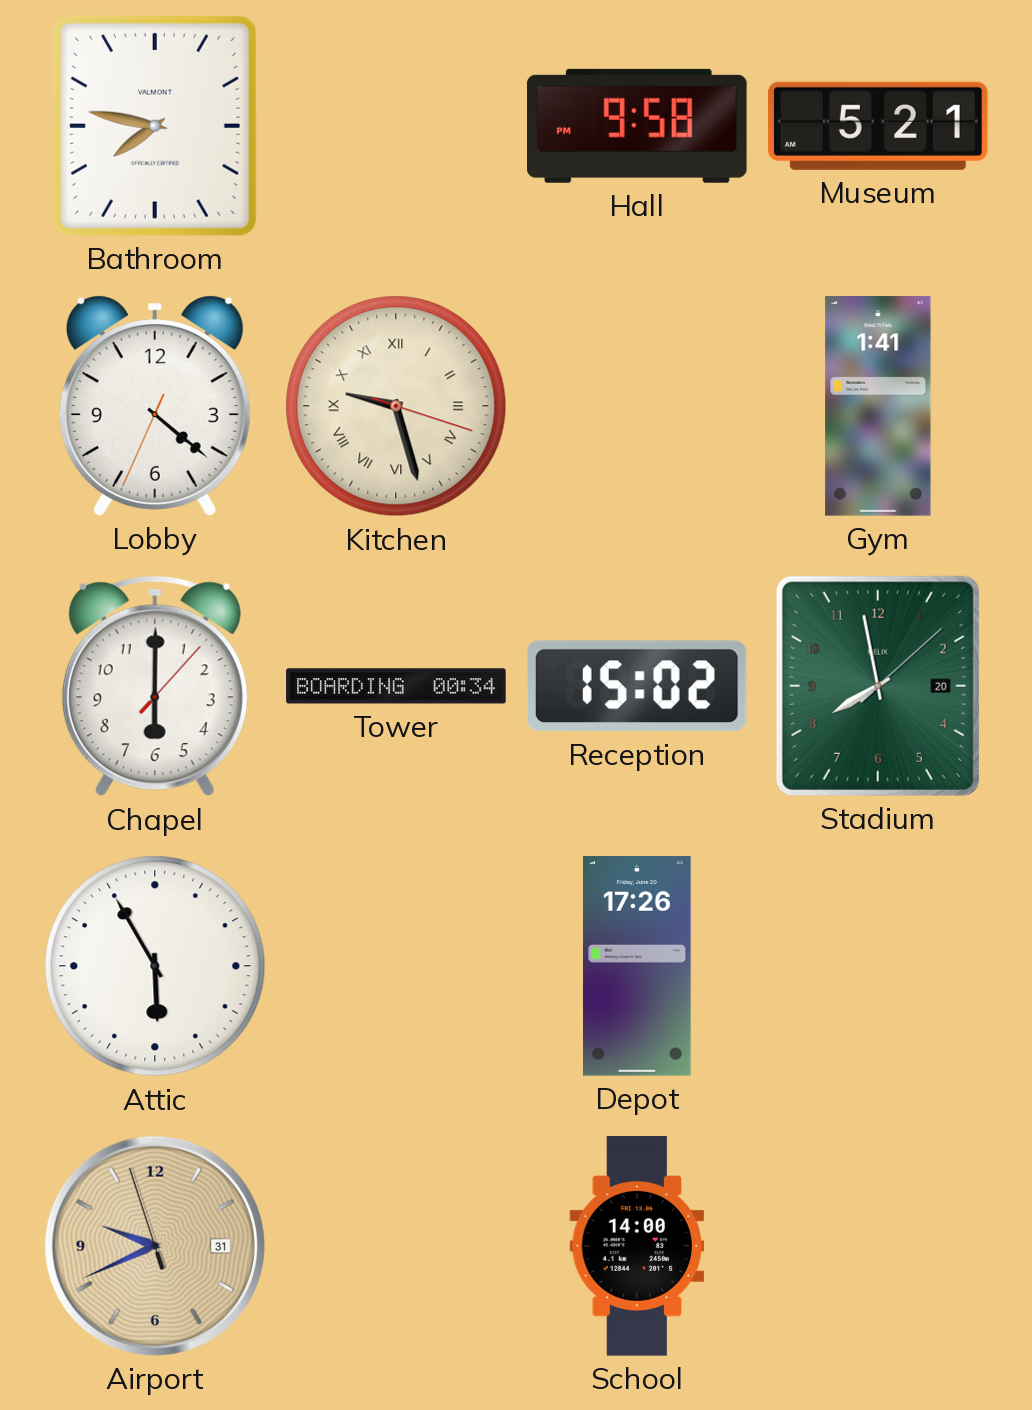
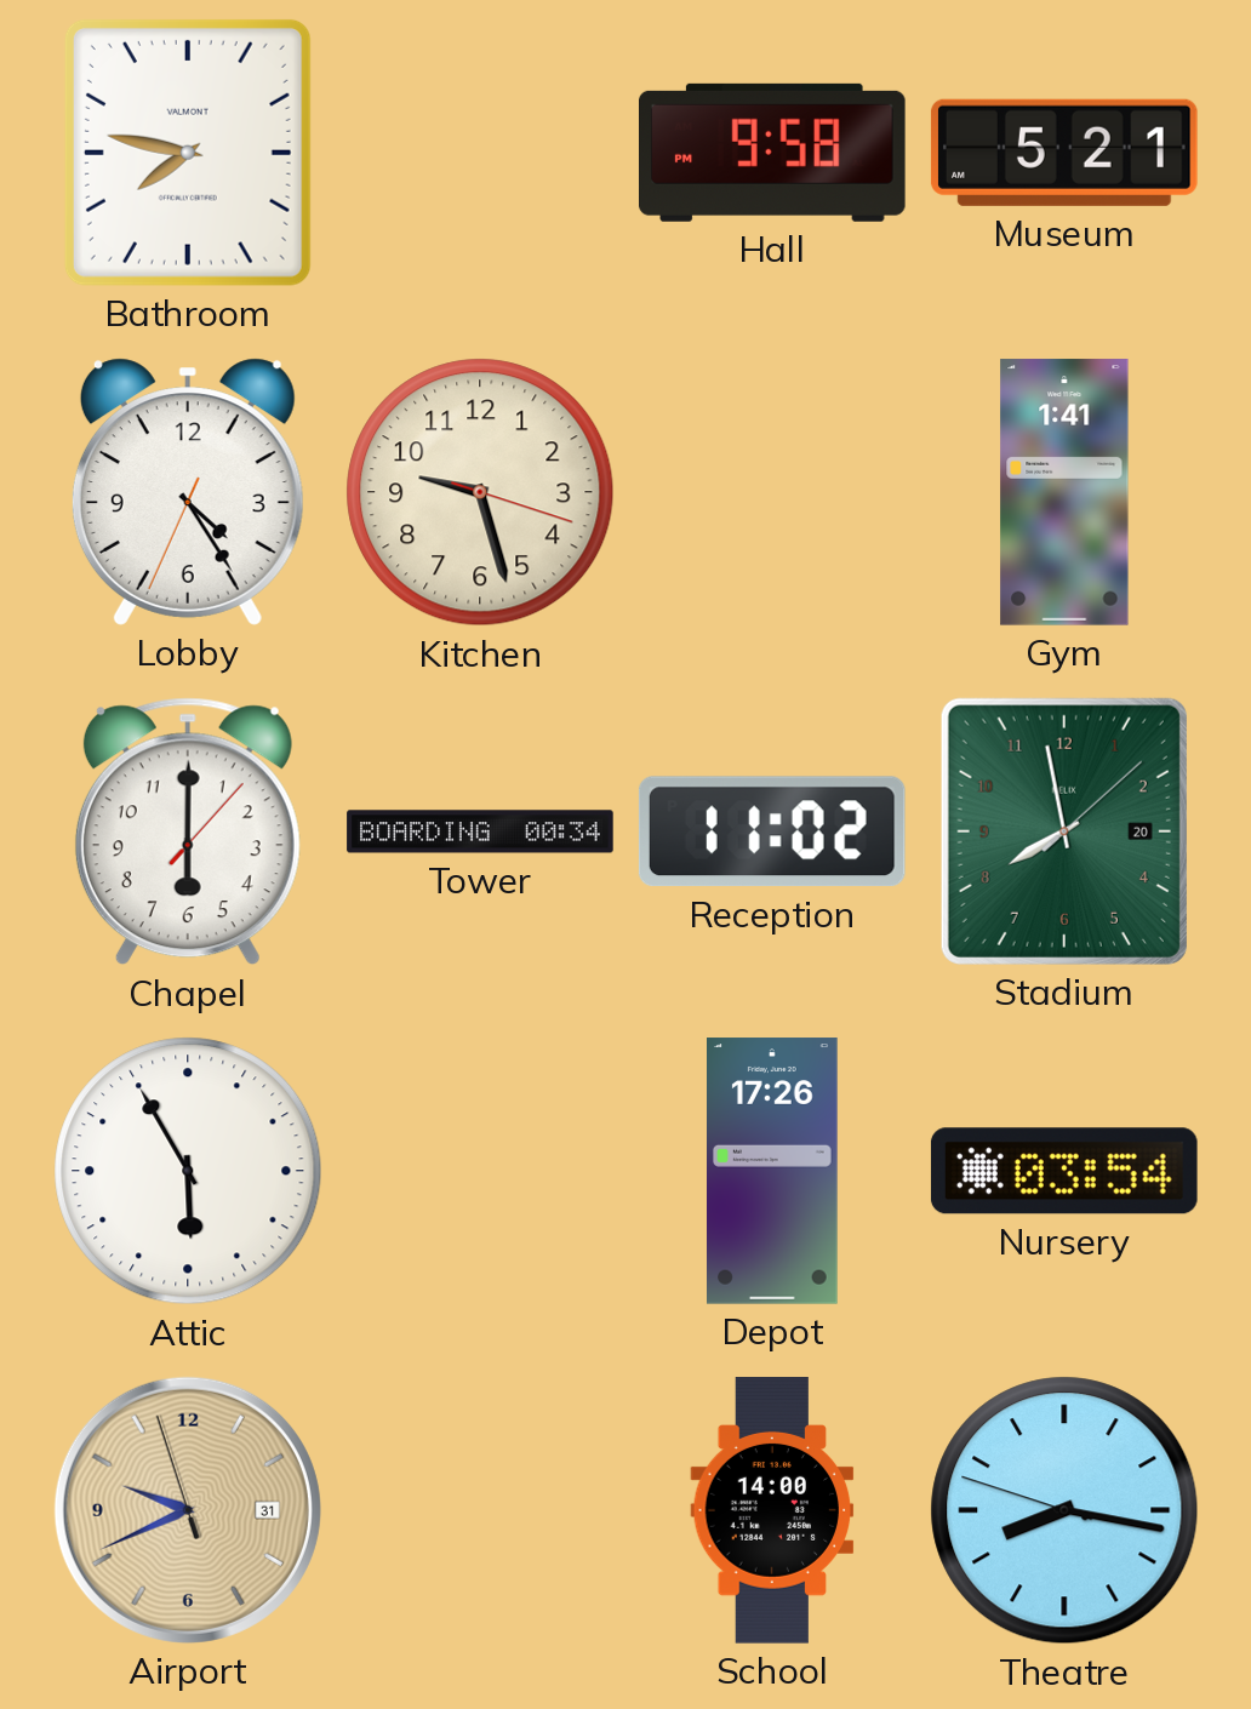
Lobby: 4:21 -> 4:24 (188, 492)
Kitchen numerals: Roman -> Arabic (480, 492)
Reception: 15:02 -> 11:02 (772, 831)
Nursery: none -> 03:54 (1064, 1171)
Theatre: none -> 8:16 (1064, 1510)
